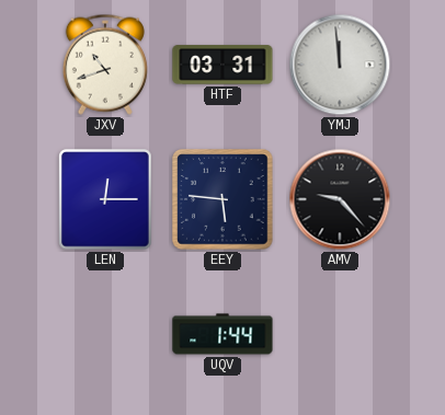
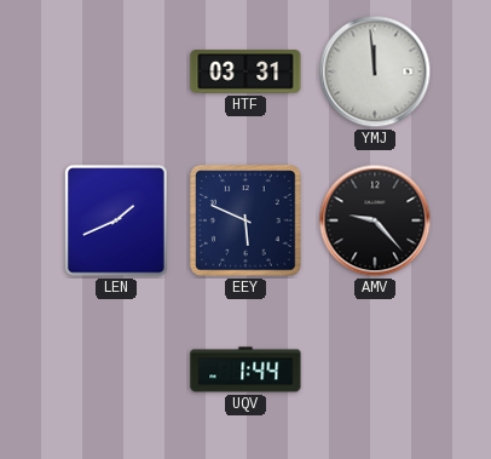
JXV: 10:42 -> none (105, 65)
LEN: 12:15 -> 1:41 (116, 220)
EEY: 5:46 -> 5:49 (245, 220)
